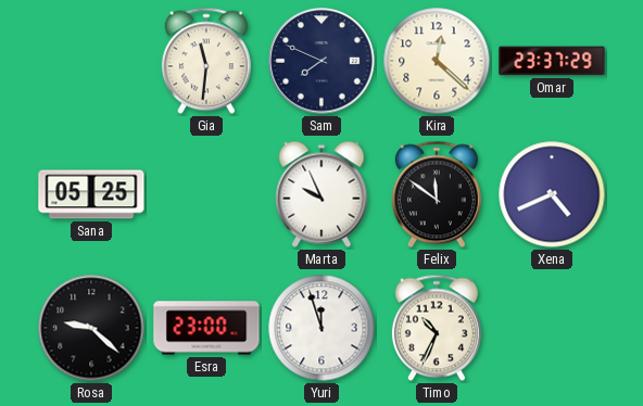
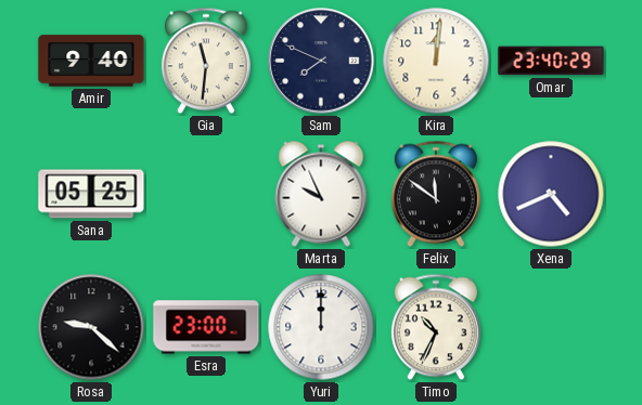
Amir: none -> 9:40 (91, 61)
Kira: 12:22 -> 12:01 (436, 61)
Omar: 23:37 -> 23:40 (551, 61)
Yuri: 11:57 -> 12:00 (321, 327)
